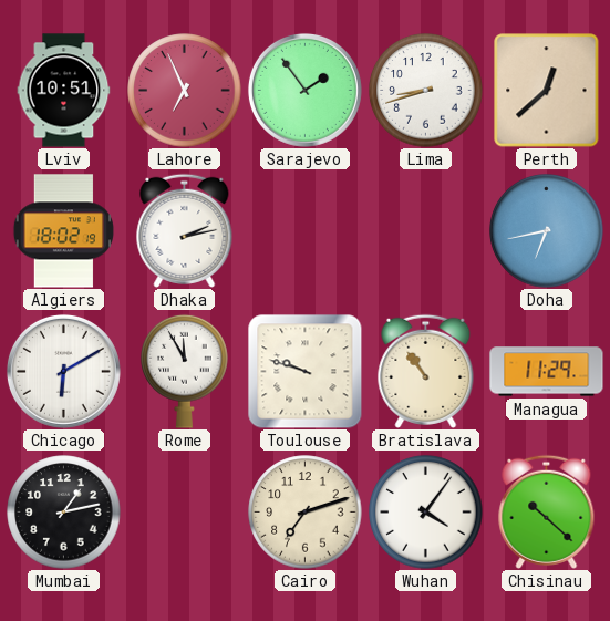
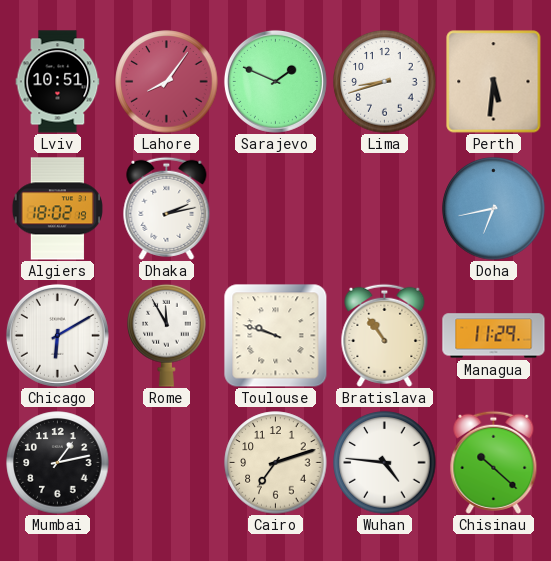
Lahore: 6:56 -> 8:06 (167, 82)
Sarajevo: 1:54 -> 1:49 (275, 81)
Perth: 12:38 -> 5:31 (494, 82)
Wuhan: 4:06 -> 4:46 (385, 463)
